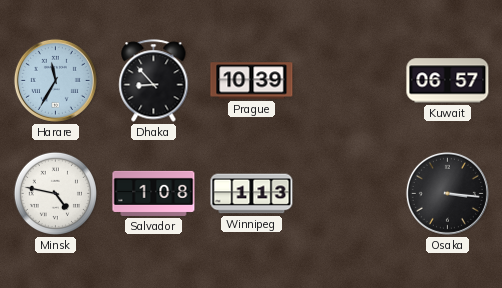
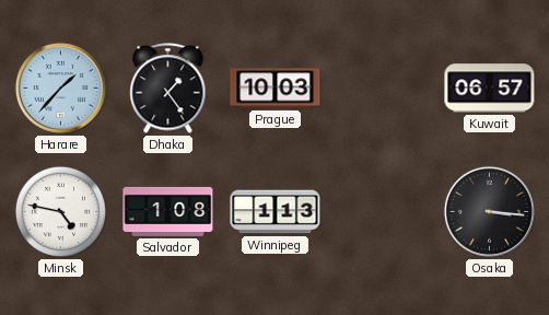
Harare: 11:35 -> 1:37 (60, 87)
Dhaka: 8:53 -> 1:24 (168, 89)
Prague: 10:39 -> 10:03 (276, 89)
